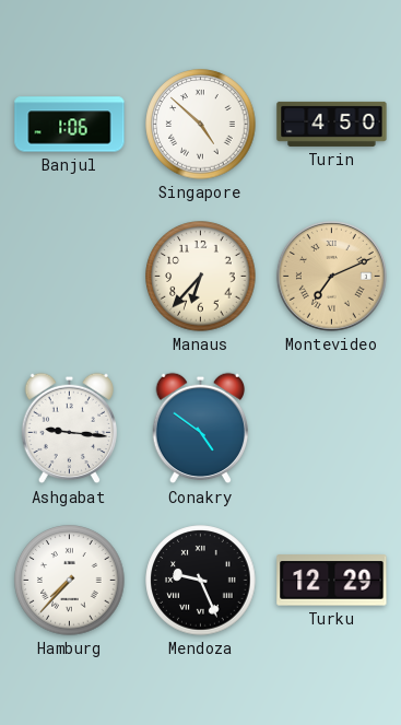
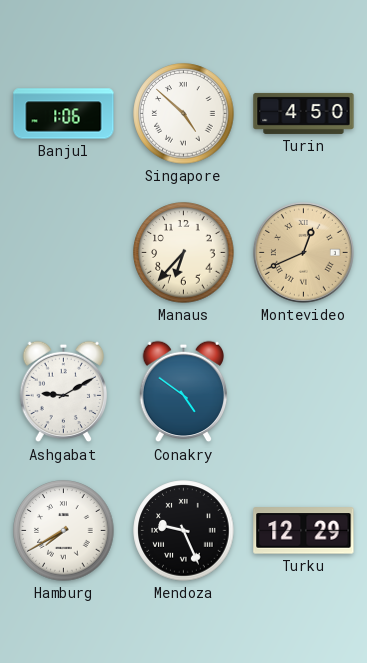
Montevideo: 7:11 -> 12:41 (303, 252)
Ashgabat: 9:16 -> 9:10 (64, 392)
Hamburg: 7:37 -> 7:40 (64, 531)
